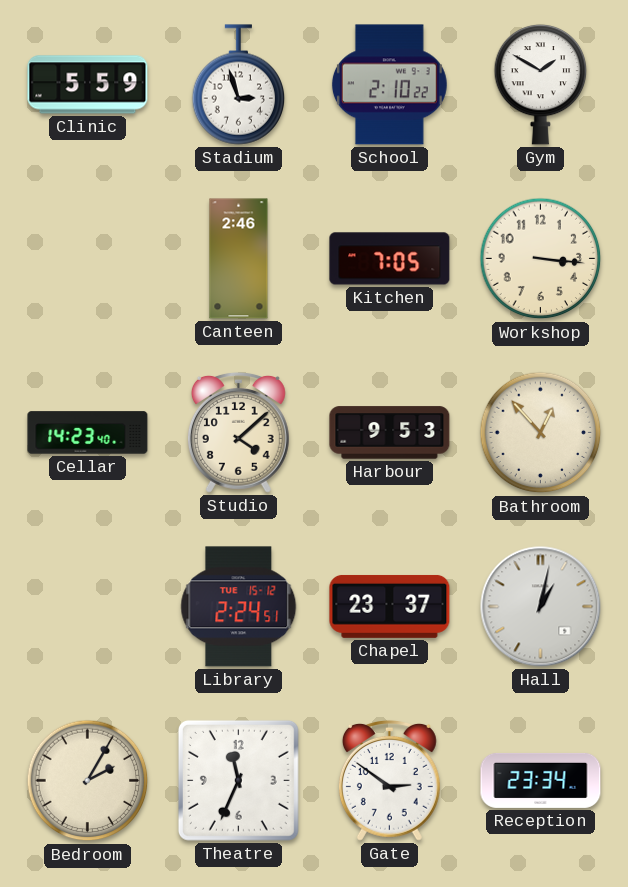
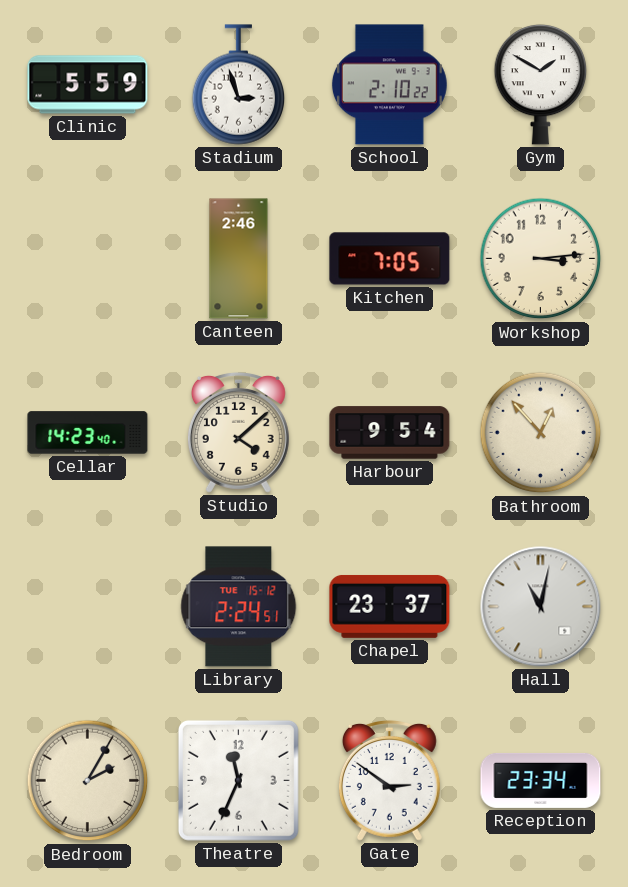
Workshop: 3:16 -> 3:14 (541, 259)
Harbour: 9:53 -> 9:54 (390, 433)
Hall: 1:02 -> 11:02 (541, 607)
